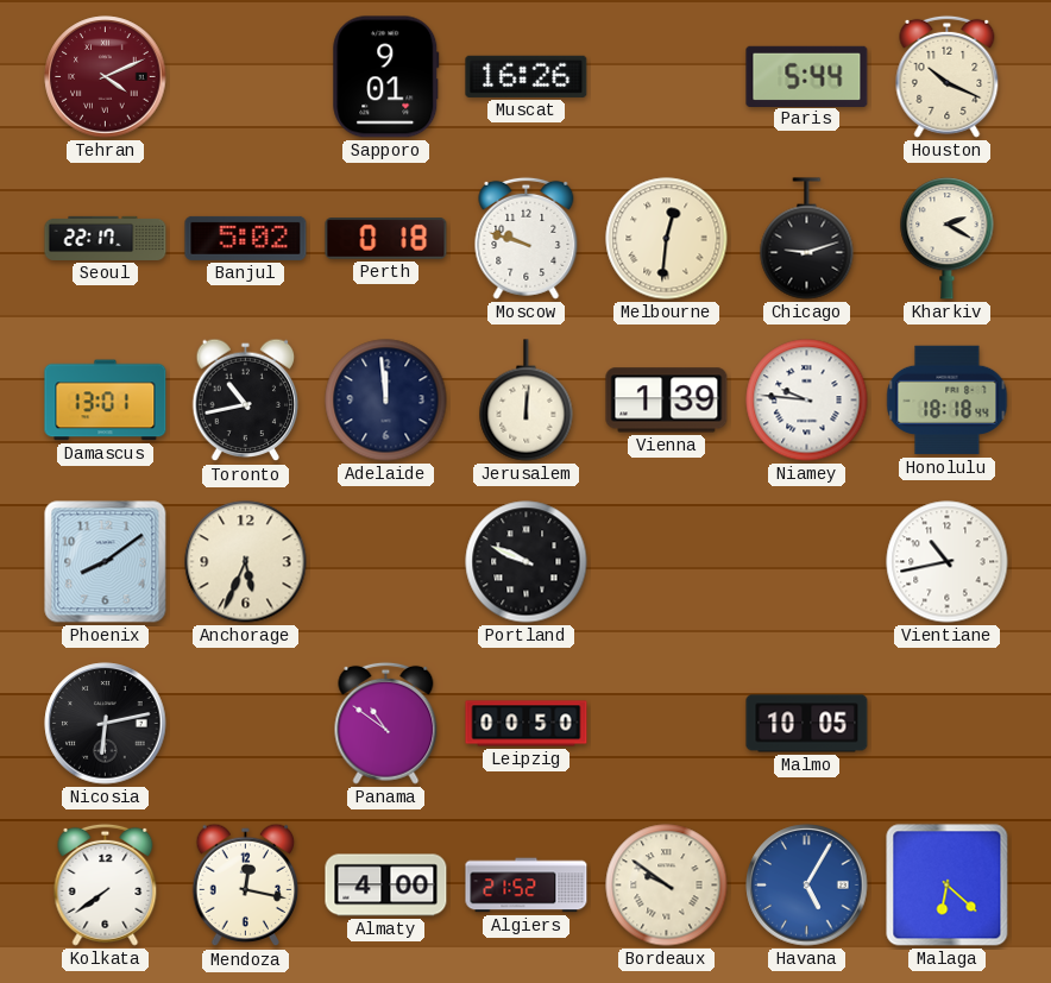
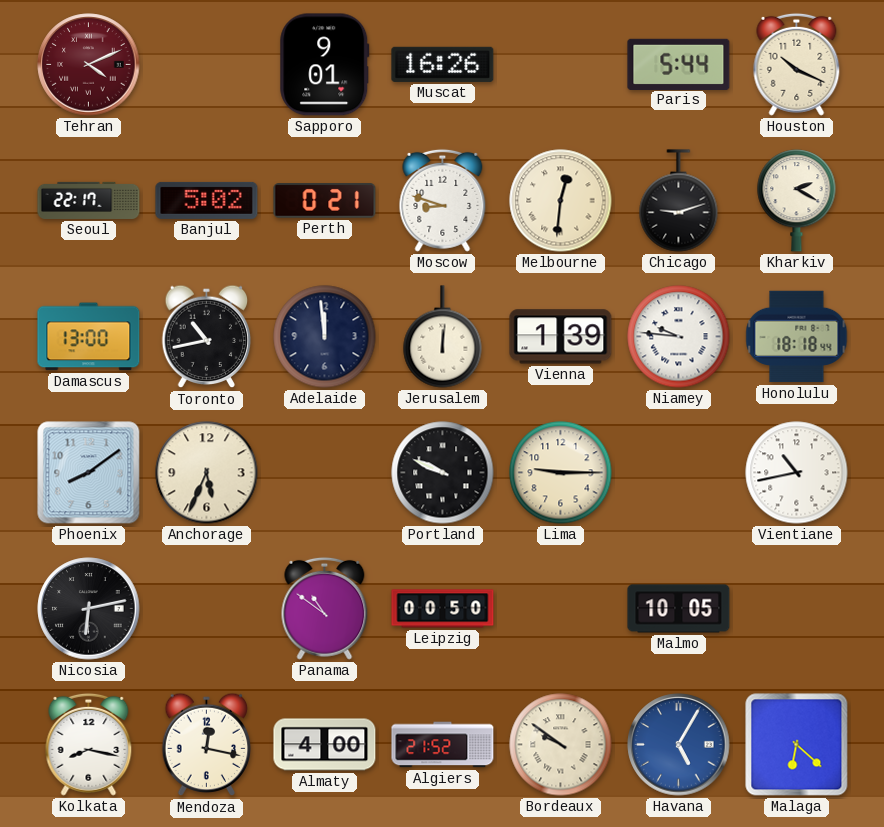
Perth: 0:18 -> 0:21 (325, 201)
Moscow: 9:48 -> 8:48 (443, 200)
Damascus: 13:01 -> 13:00 (89, 337)
Lima: none -> 9:15 (561, 473)
Kolkata: 7:39 -> 8:17 (89, 744)
